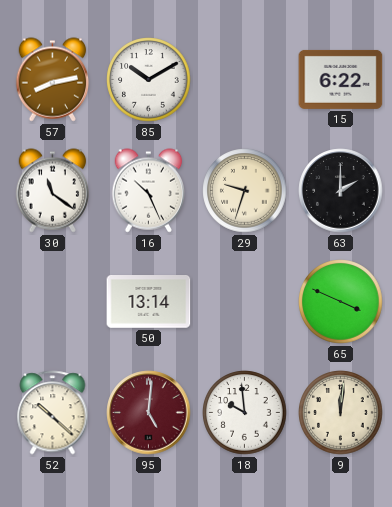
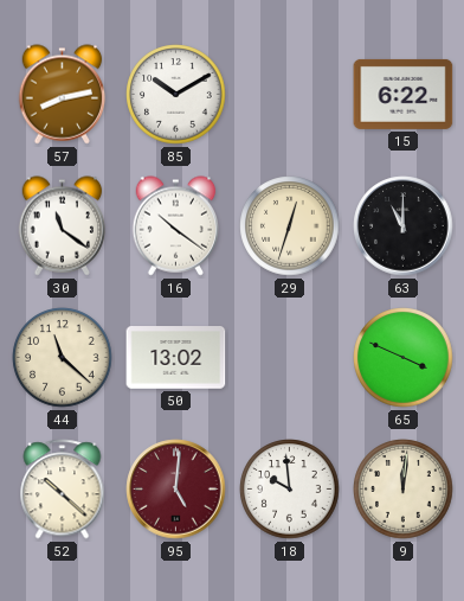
16: 10:26 -> 10:21 (176, 226)
29: 9:33 -> 12:33 (290, 226)
63: 2:00 -> 11:00 (404, 226)
44: none -> 11:22 (63, 358)
50: 13:14 -> 13:02 (176, 358)
